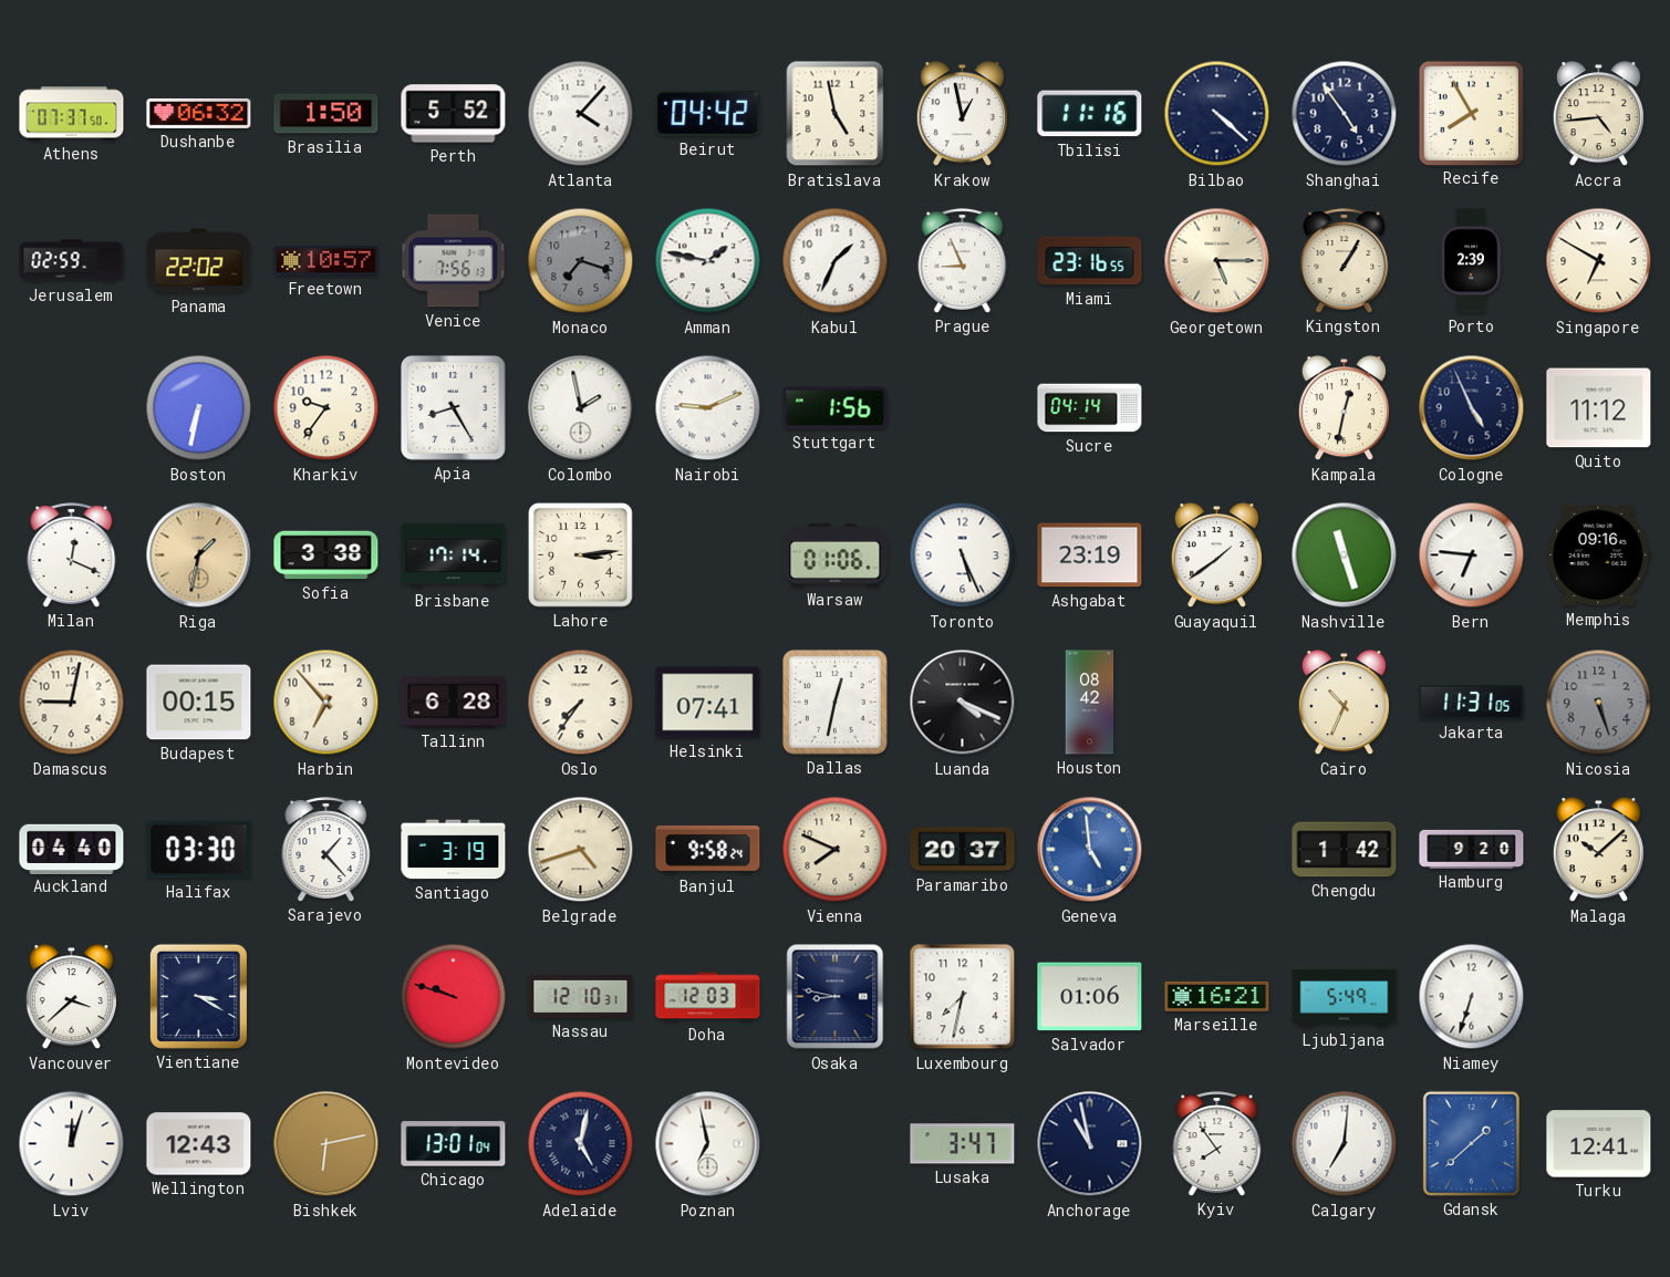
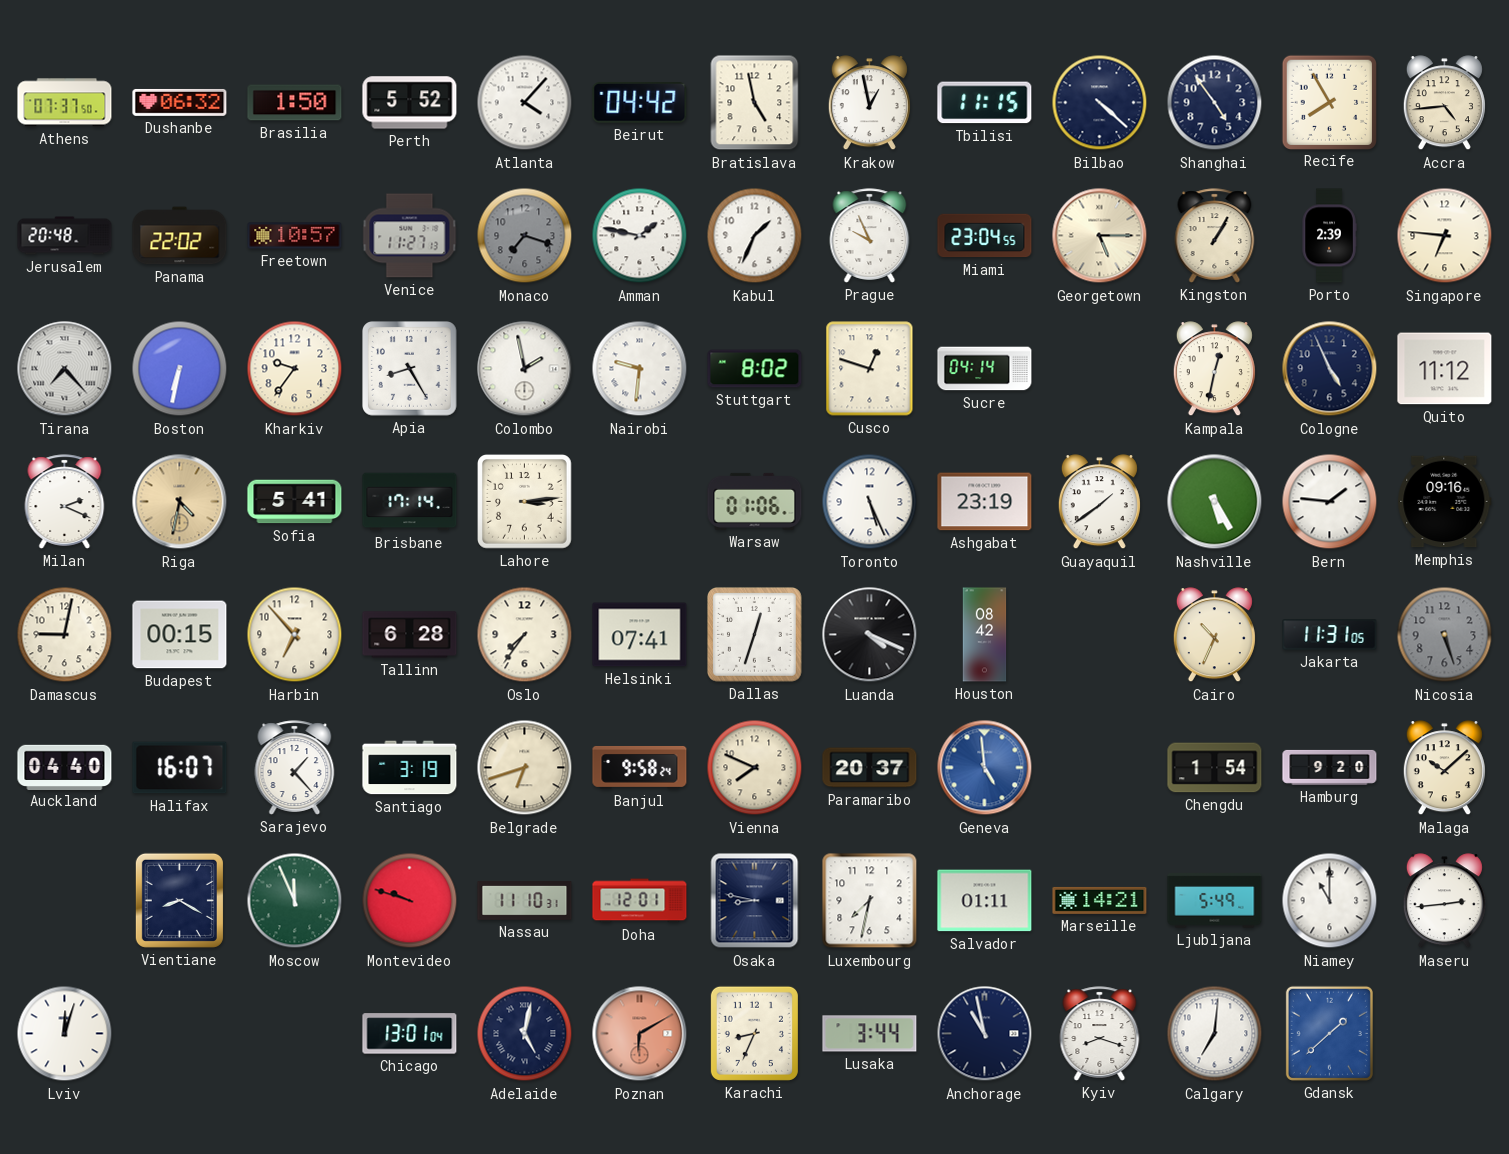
Tbilisi: 11:16 -> 11:15 (985, 103)
Jerusalem: 02:59 -> 20:48 (65, 236)
Venice: 7:56 -> 11:27 (410, 236)
Prague: 8:56 -> 9:56 (870, 236)
Miami: 23:16 -> 23:04 (985, 236)
Singapore: 6:50 -> 6:46 (1445, 236)
Tirana: none -> 7:23 (65, 369)
Nairobi: 9:11 -> 9:31 (640, 369)
Stuttgart: 1:56 -> 8:02 (755, 369)
Cusco: none -> 12:48 (870, 369)
Milan: 12:19 -> 2:19 (65, 502)
Riga: 1:32 -> 4:32 (180, 502)
Sofia: 3:38 -> 5:41 (295, 502)
Nashville: 11:27 -> 5:25 (1215, 502)
Bern: 6:46 -> 1:46 (1330, 502)
Dallas: 12:32 -> 12:33 (755, 635)
Halifax: 03:30 -> 16:07 (180, 768)
Belgrade: 4:42 -> 6:42 (525, 768)
Chengdu: 1:42 -> 1:54 (1215, 768)
Vancouver: 3:38 -> none (71, 997)
Vientiane: 3:20 -> 8:20 (179, 900)
Moscow: none -> 11:56 (295, 901)
Nassau: 12:10 -> 11:10 (525, 901)
Doha: 12:03 -> 12:01 (640, 901)
Salvador: 01:06 -> 01:11 (985, 901)
Marseille: 16:21 -> 14:21 (1100, 900)
Niamey: 6:33 -> 11:00 (1330, 901)
Maseru: none -> 2:44 (1444, 901)
Wellington: 12:43 -> none (199, 1144)
Bishkek: 6:13 -> none (326, 1144)
Poznan: 6:58 -> 6:10 (640, 1034)
Poznan dial: white -> salmon (640, 1034)
Karachi: none -> 8:34 (754, 1033)
Lusaka: 3:47 -> 3:44 (870, 1034)
Kyiv: 7:54 -> 8:18 (1100, 1034)
Turku: 12:41 -> none (1599, 1144)
